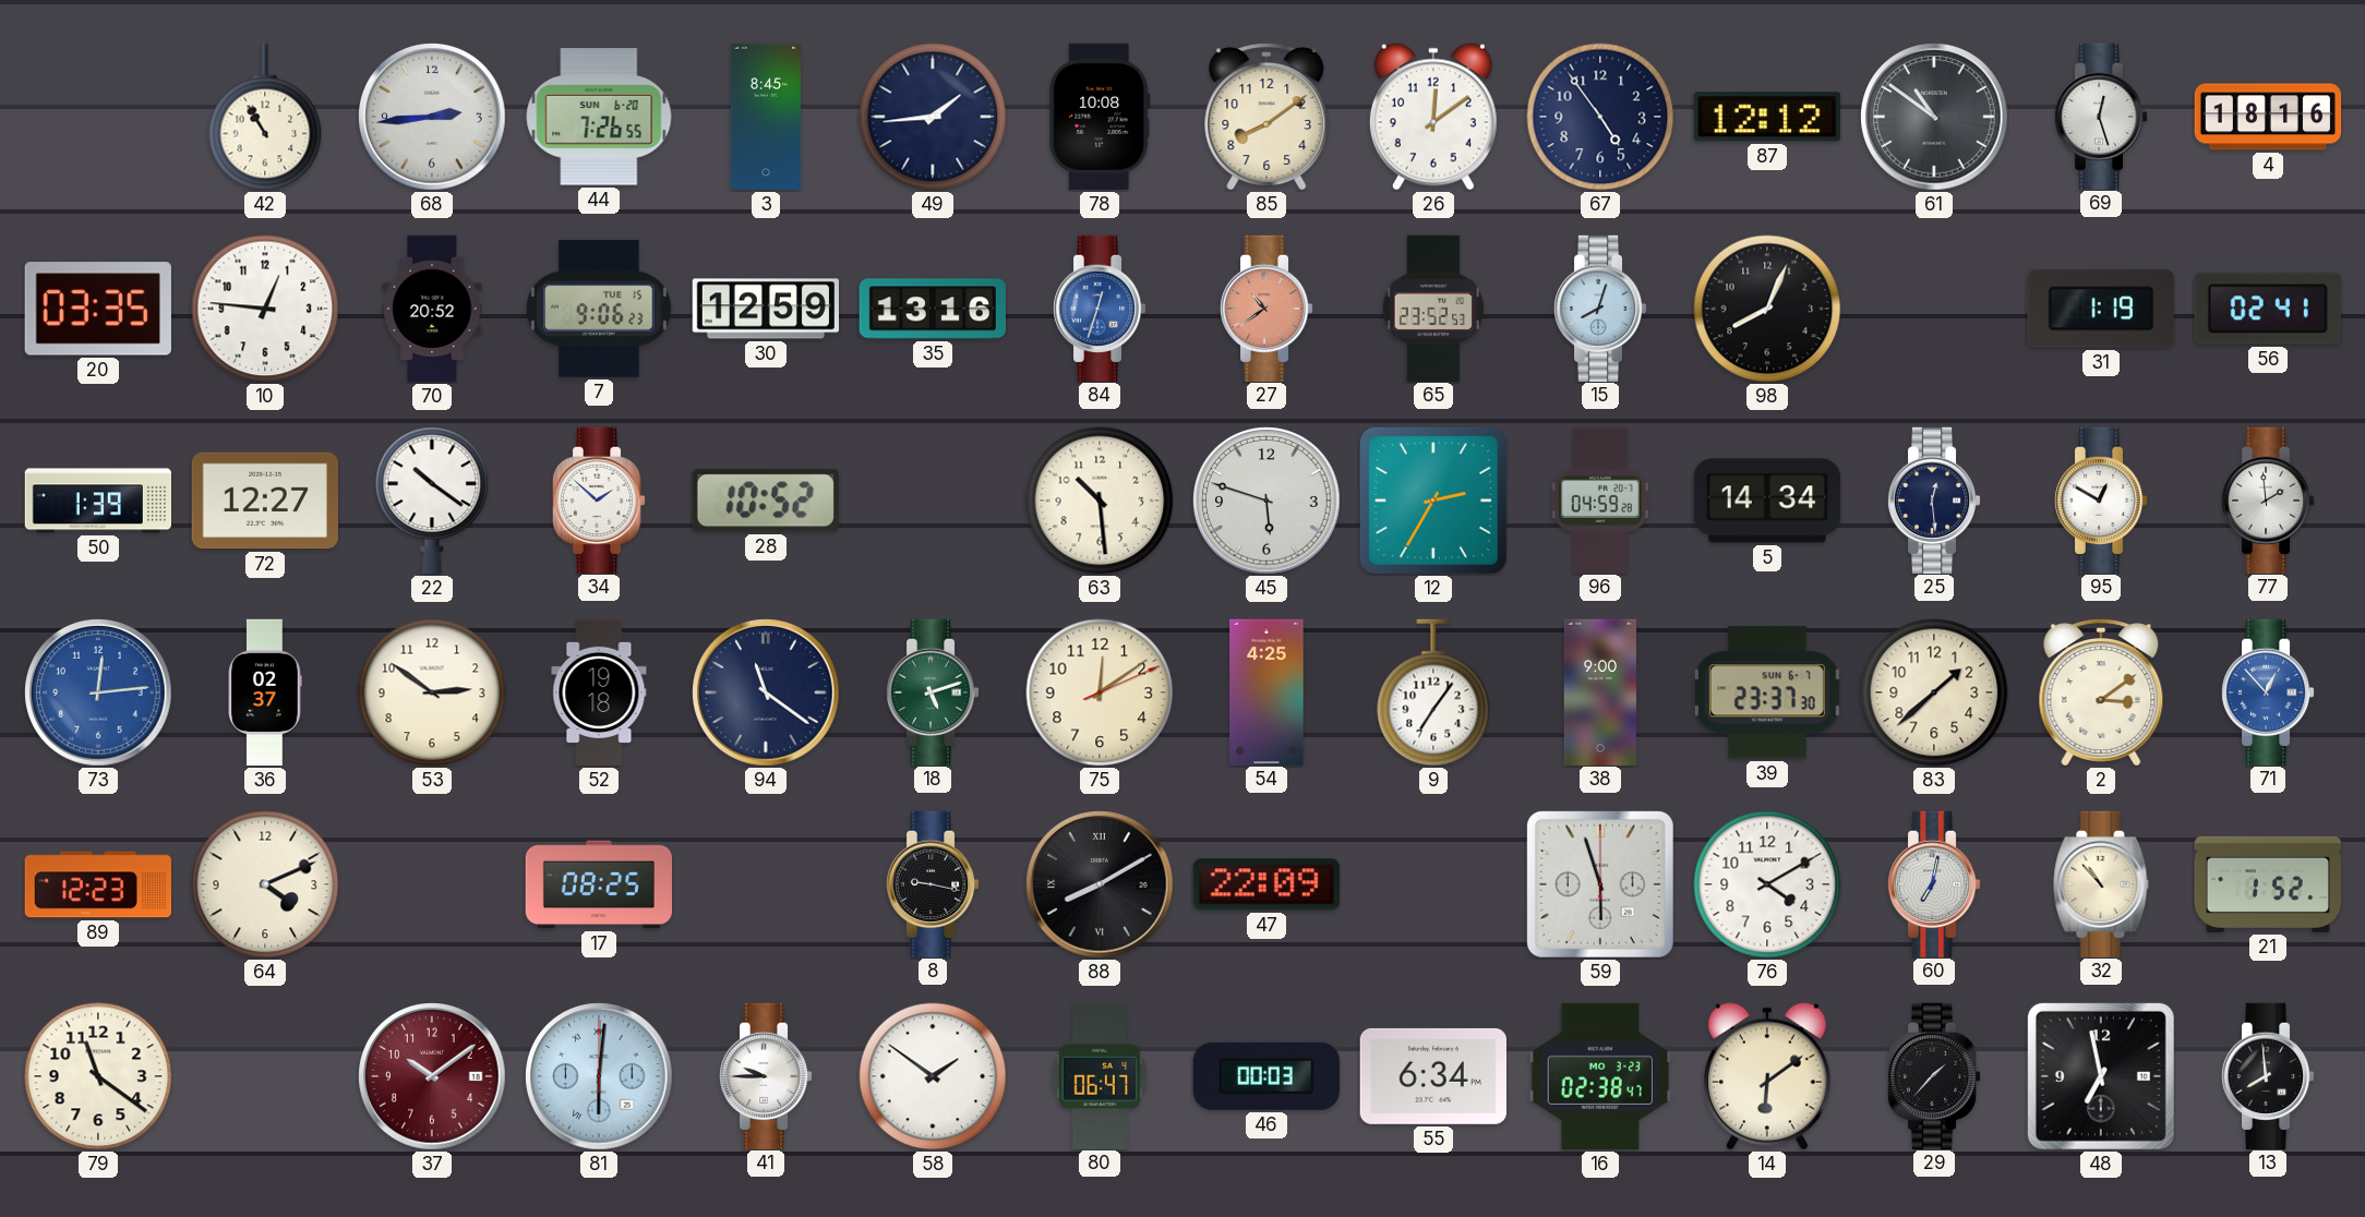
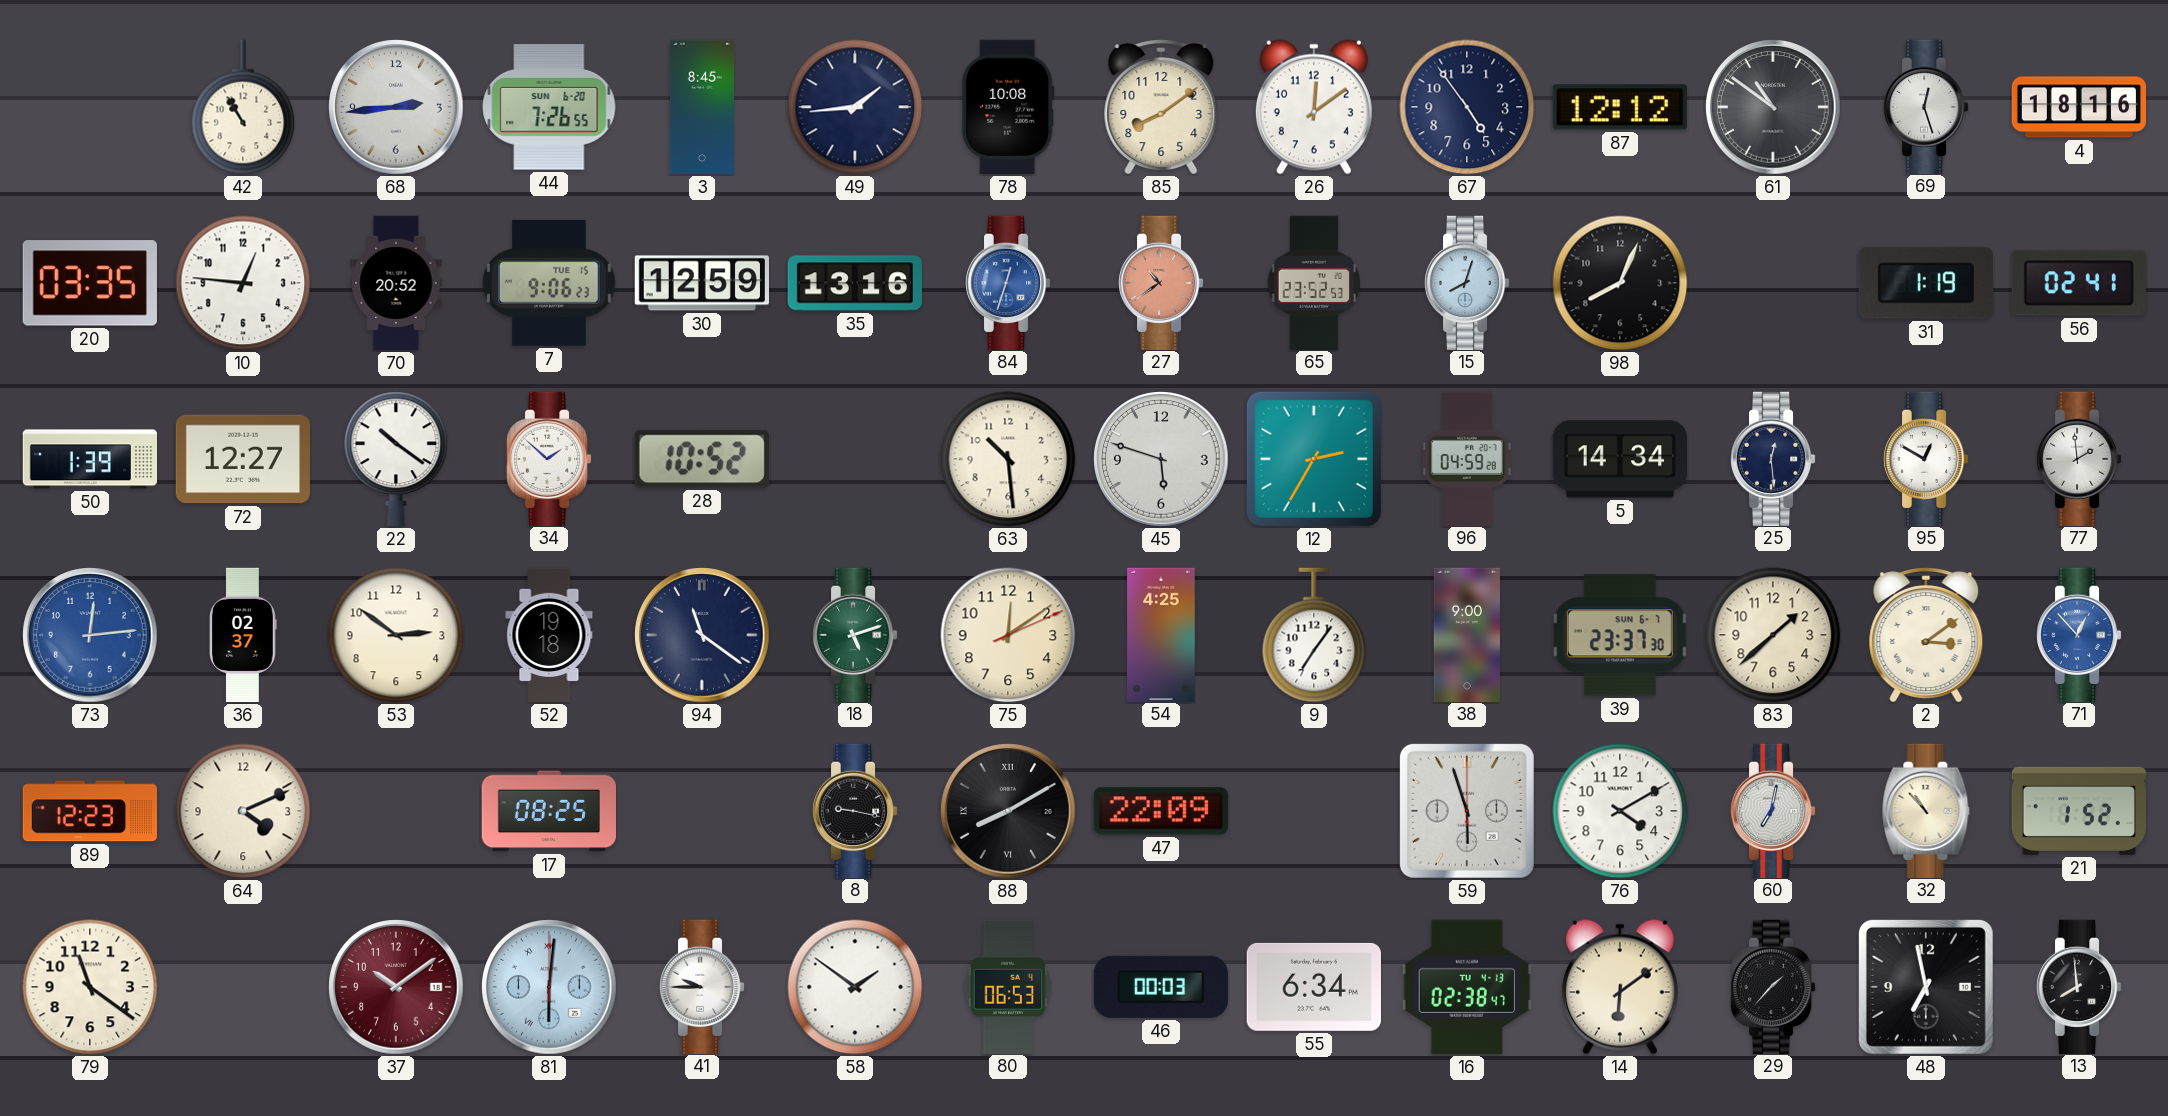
80: 06:47 -> 06:53 (1008, 986)
16 date: MO 3-23 -> TU 4-13 (1467, 987)
